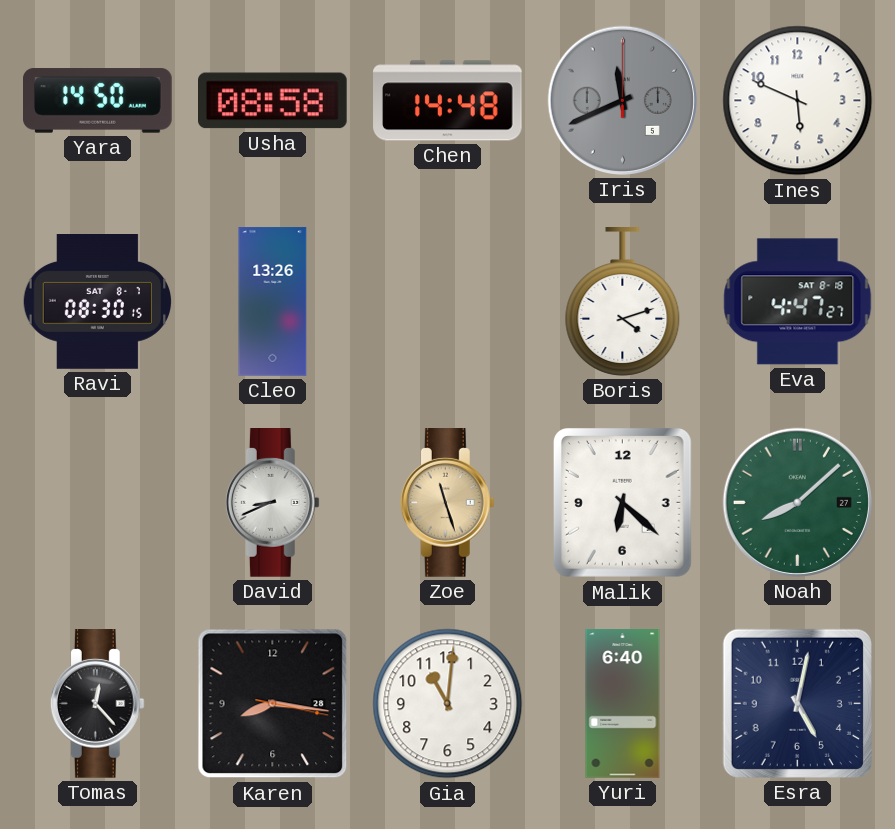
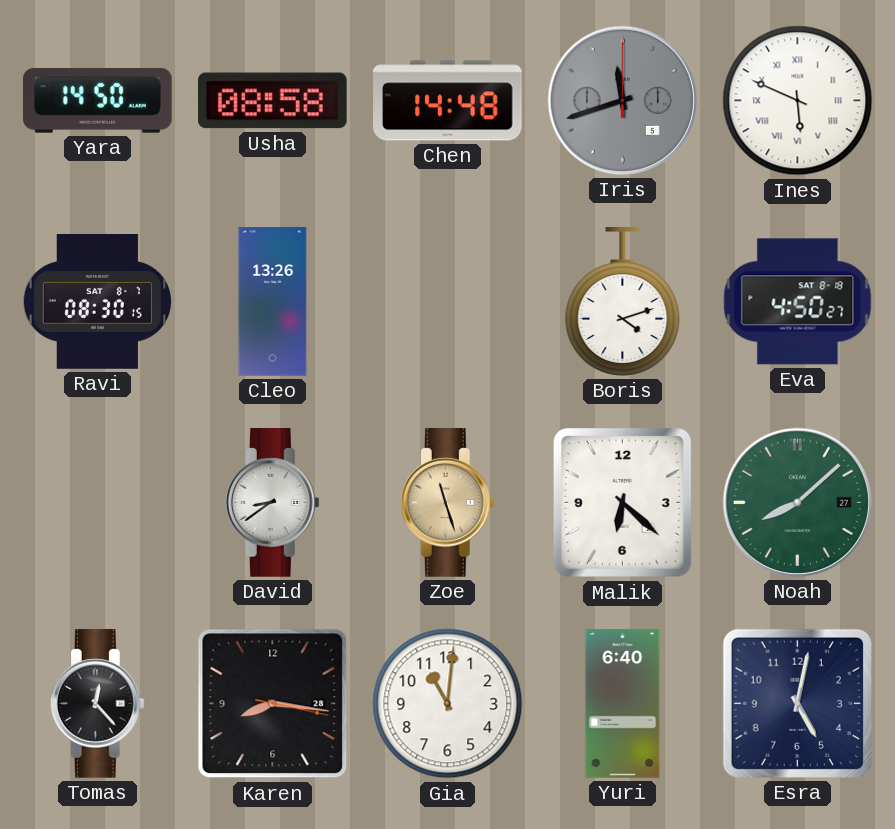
Iris: 11:41 -> 11:42 (622, 100)
Ines numerals: Arabic -> Roman (798, 101)
Eva: 4:47 -> 4:50 (798, 302)
David: 8:41 -> 8:39 (272, 503)
